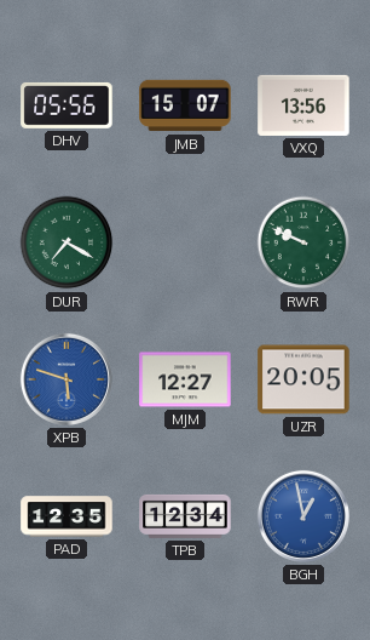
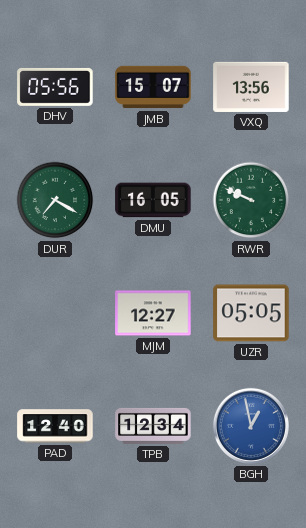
DMU: none -> 16:05 (153, 200)
XPB: 5:48 -> none (67, 379)
UZR: 20:05 -> 05:05 (251, 313)
PAD: 12:35 -> 12:40 (55, 426)
